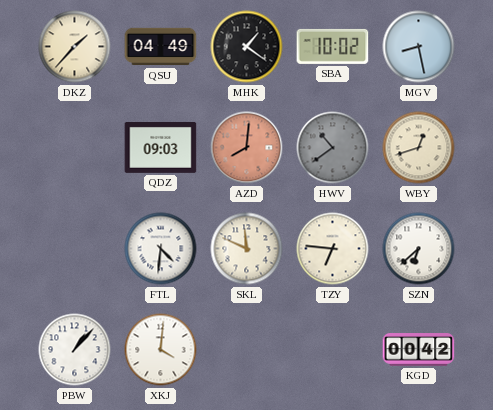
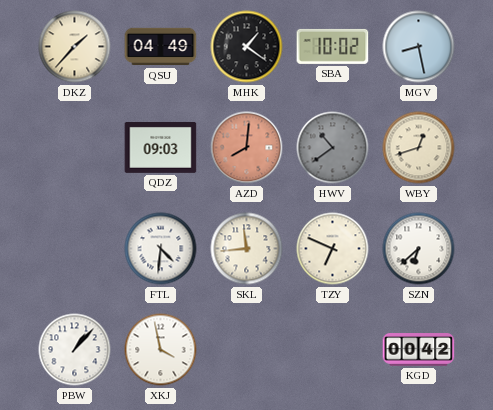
SKL: 11:49 -> 11:44 (247, 249)
TZY: 6:46 -> 6:49 (333, 249)
XKJ: 4:01 -> 3:58 (161, 350)
